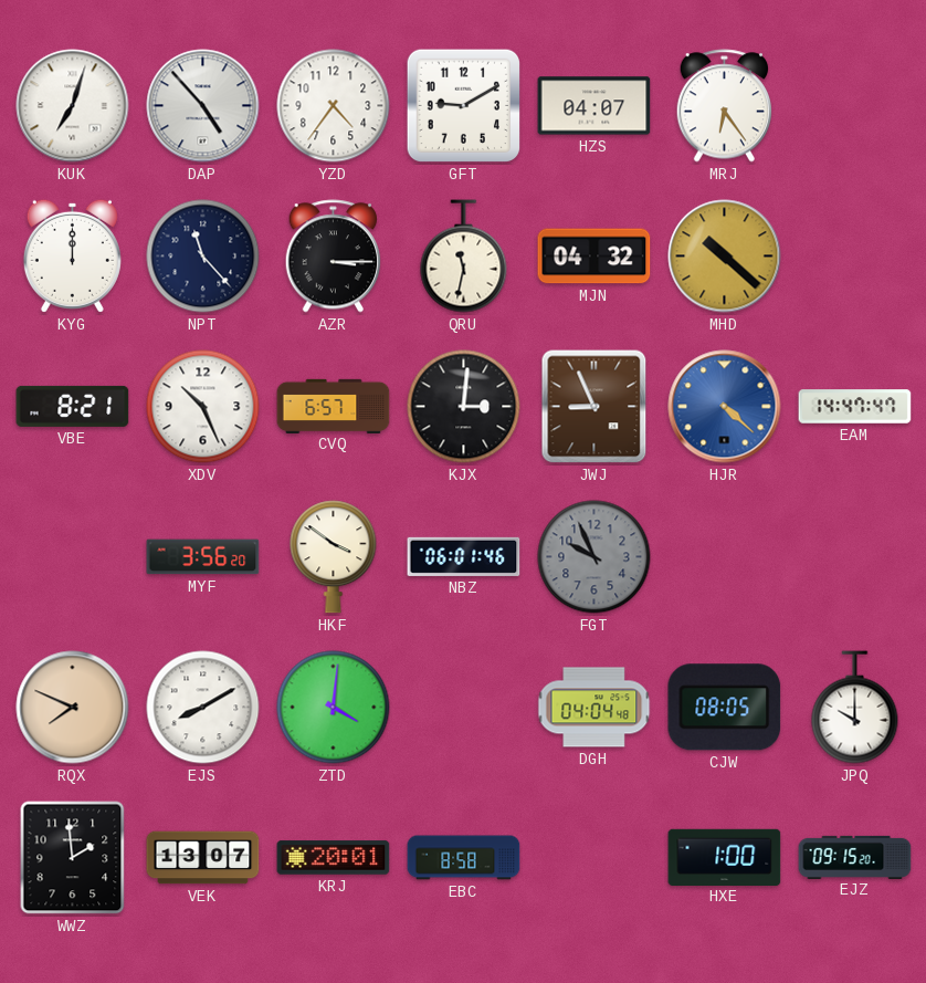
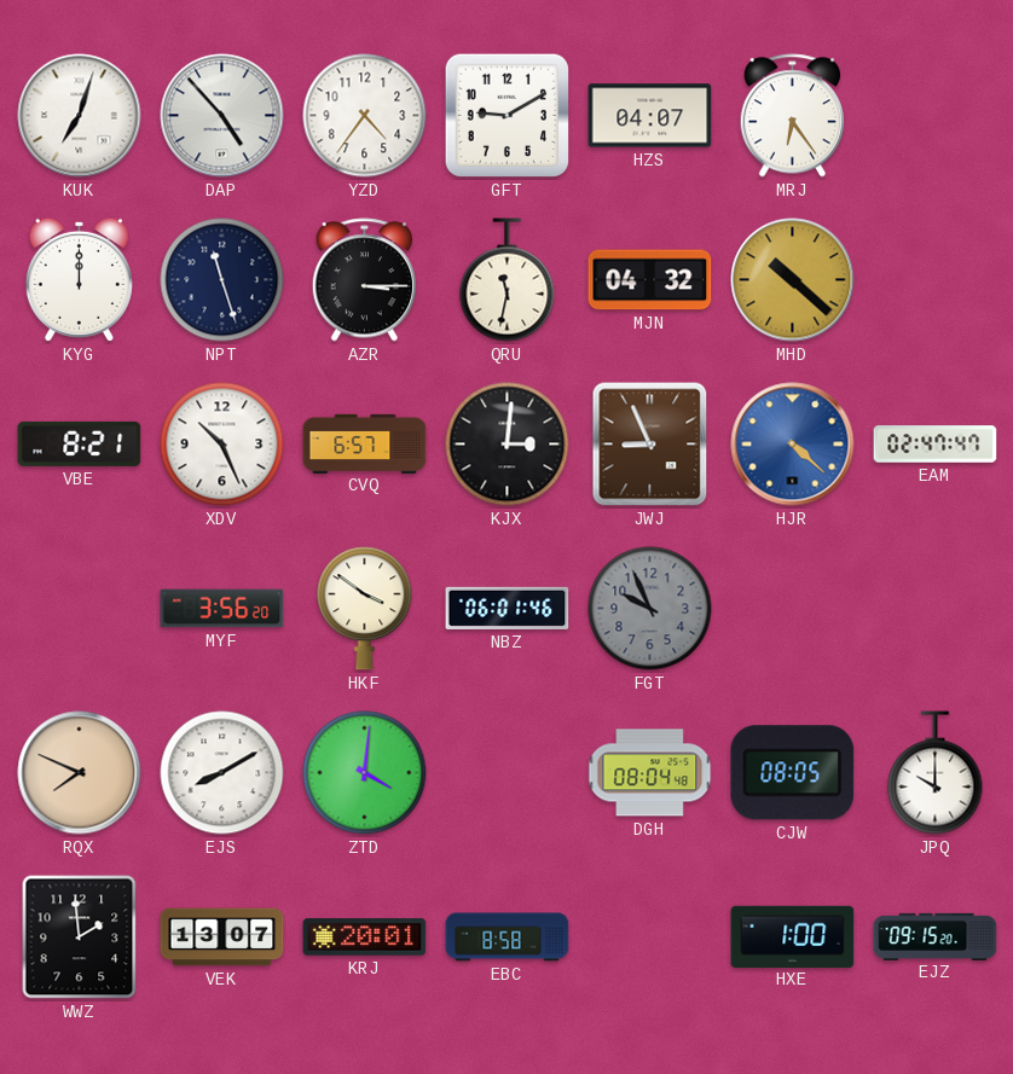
NPT: 11:23 -> 11:27 (222, 280)
EAM: 14:47 -> 02:47 (936, 445)
DGH: 04:04 -> 08:04 (650, 773)
